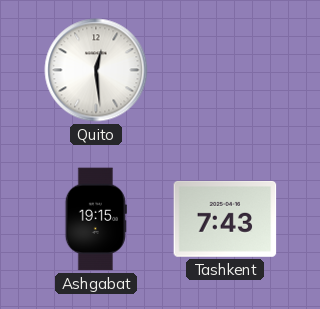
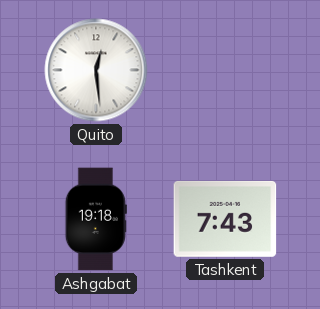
Ashgabat: 19:15 -> 19:18 (96, 219)
